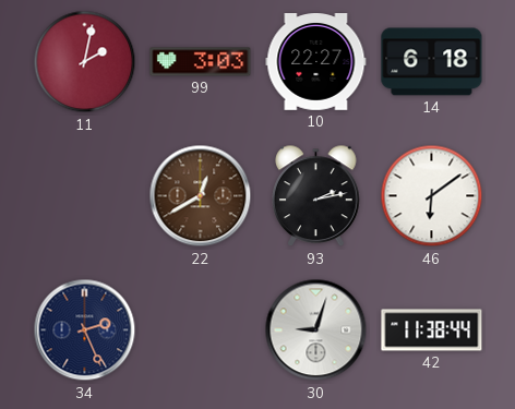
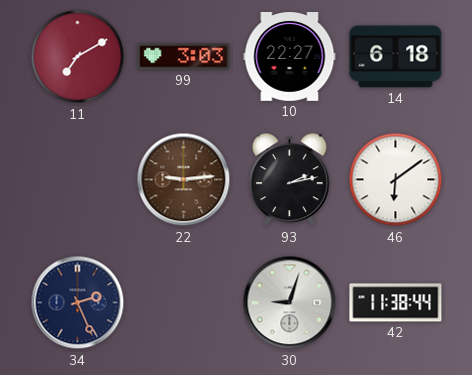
11: 2:02 -> 7:10 (78, 57)
22: 12:40 -> 9:14 (184, 180)
